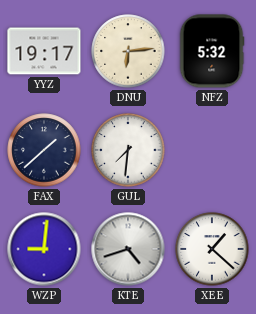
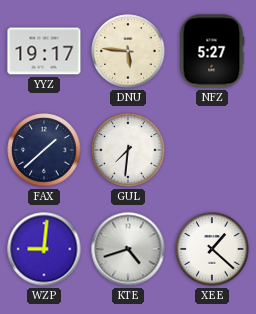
DNU: 6:14 -> 5:46 (128, 51)
NFZ: 5:32 -> 5:27 (212, 51)
